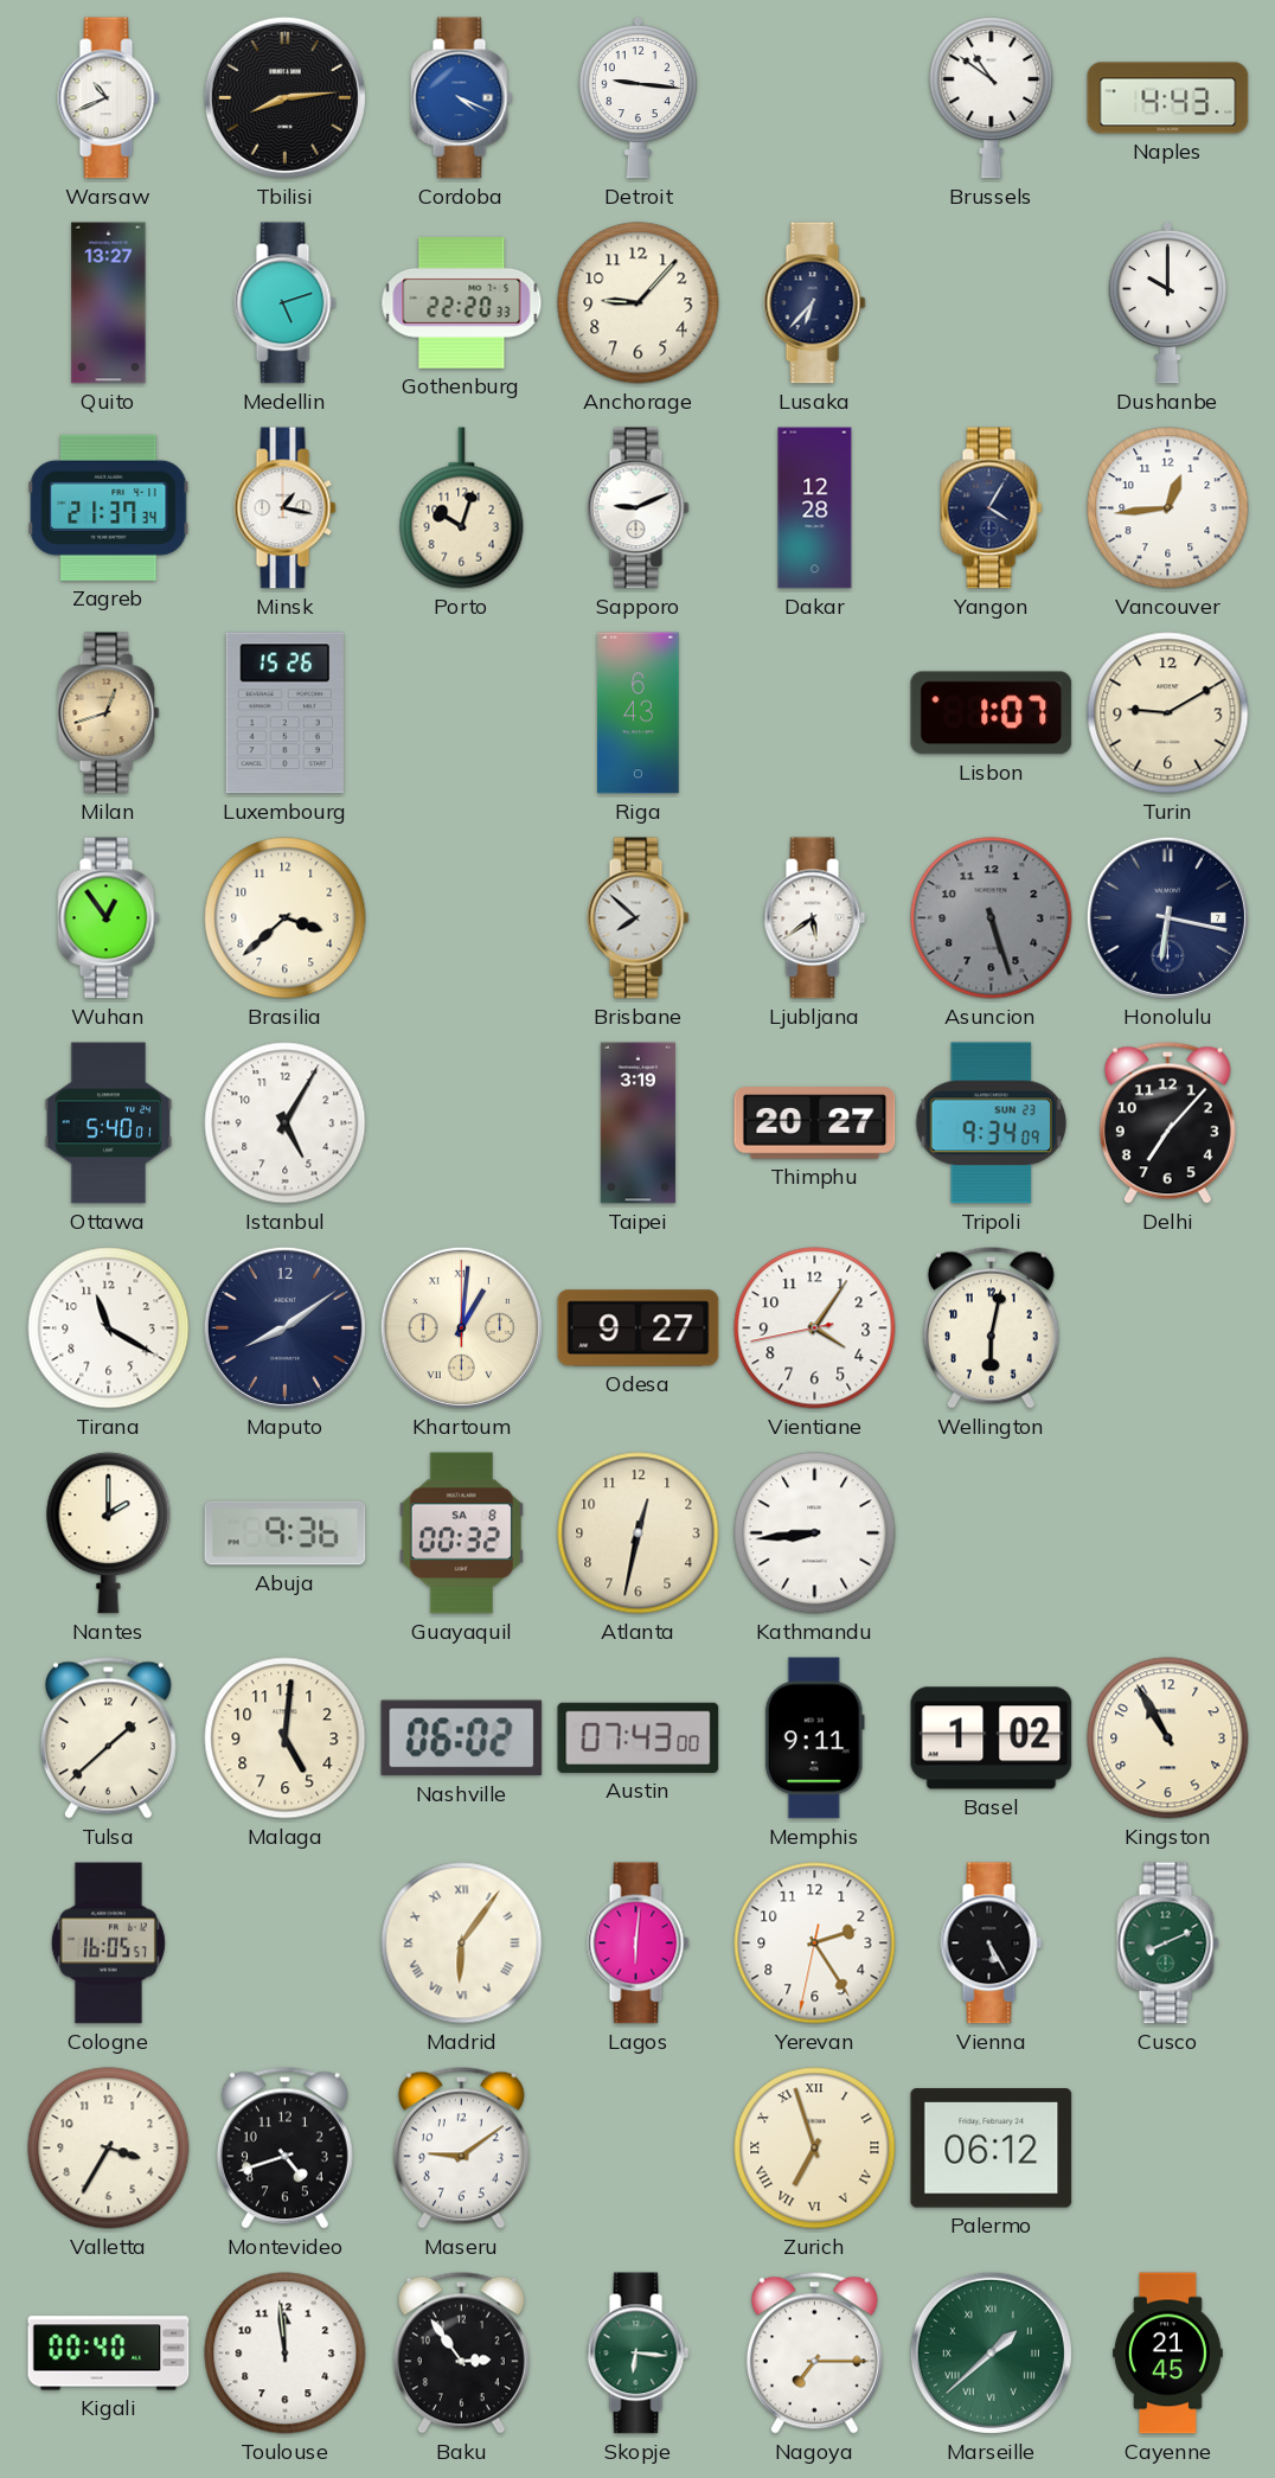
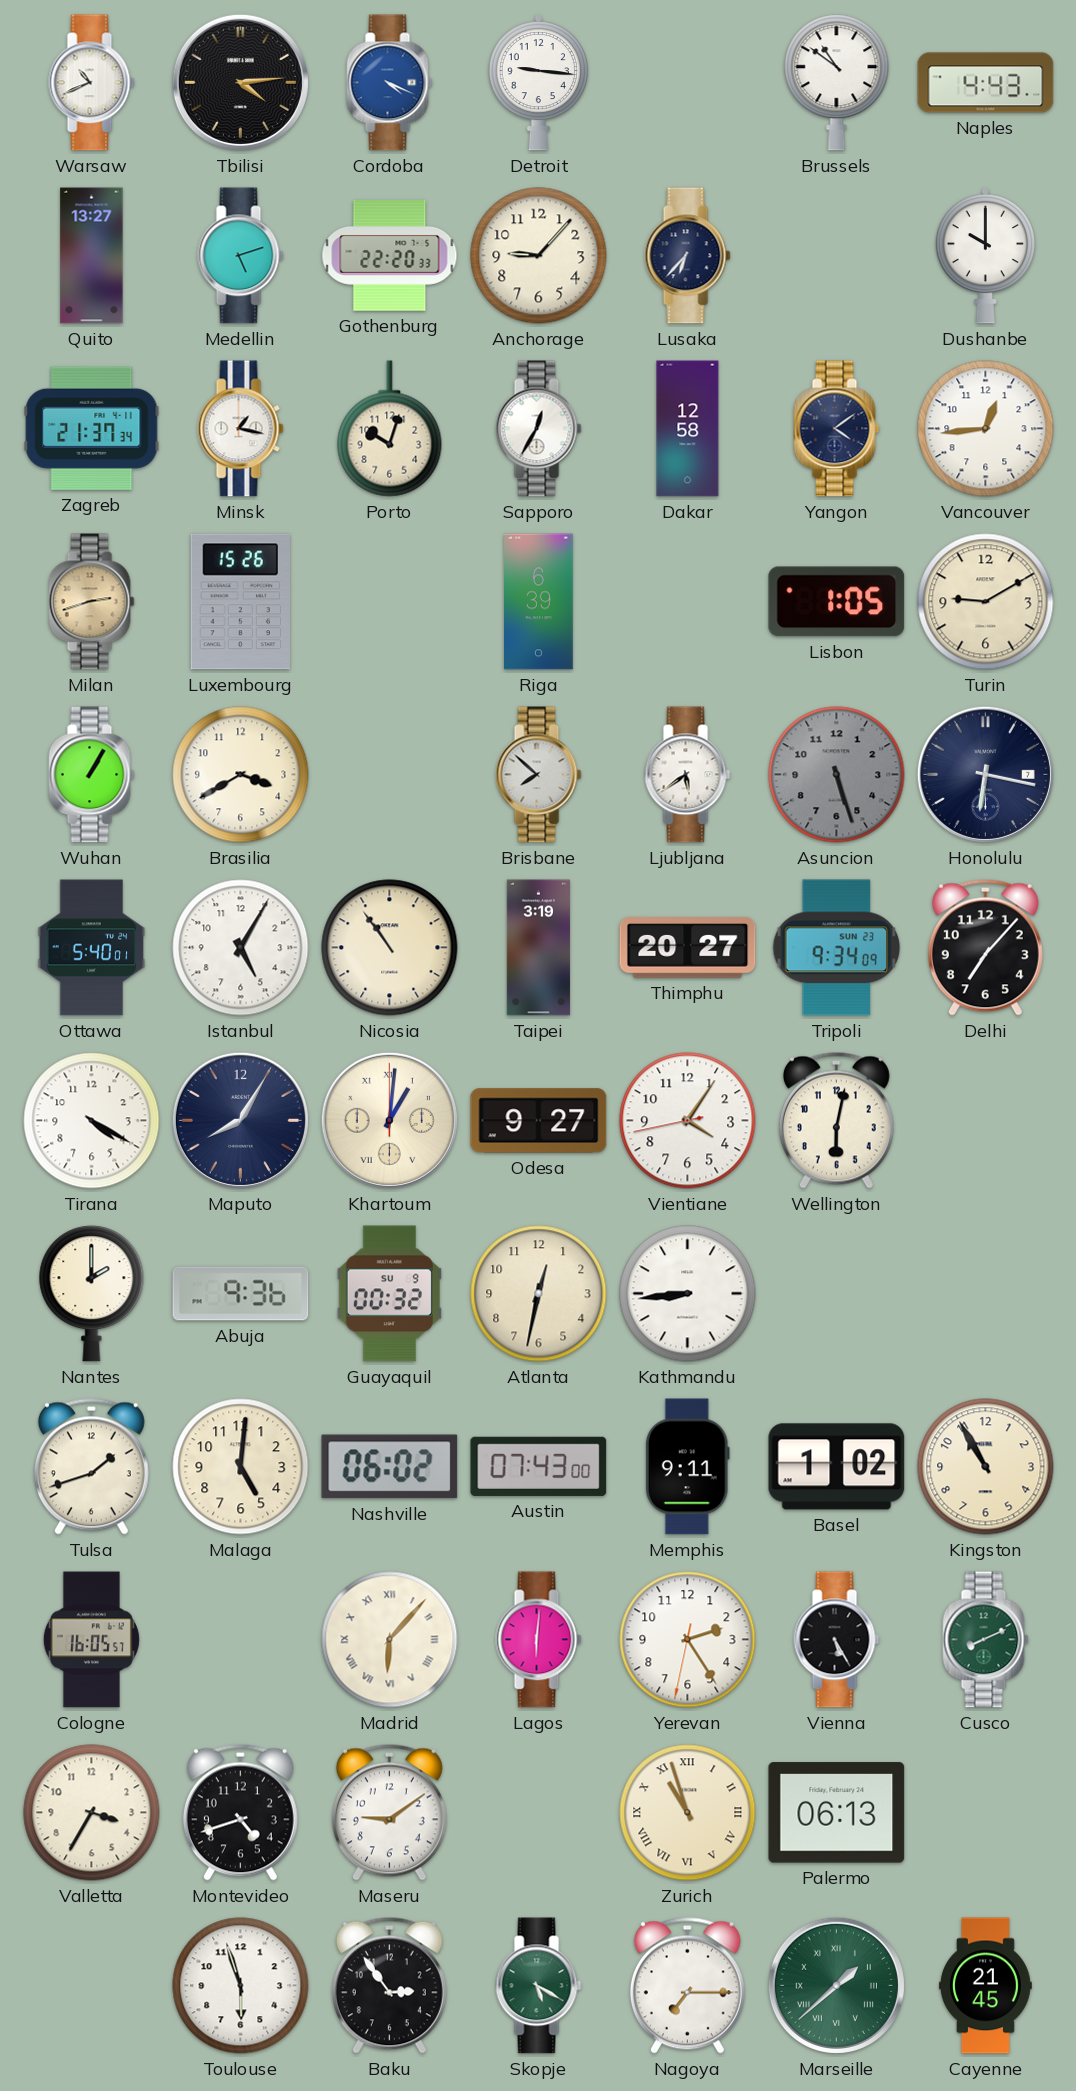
Tbilisi: 8:14 -> 4:14 (240, 82)
Sapporo: 9:11 -> 12:35 (539, 429)
Dakar: 12:28 -> 12:58 (688, 429)
Yangon: 4:05 -> 4:09 (837, 429)
Milan: 12:42 -> 2:42 (92, 602)
Riga: 6:43 -> 6:39 (539, 602)
Lisbon: 1:07 -> 1:05 (837, 602)
Wuhan: 12:54 -> 1:05 (92, 775)
Brasilia: 3:38 -> 3:40 (241, 775)
Nicosia: none -> 10:54 (390, 948)
Tirana: 11:20 -> 4:20 (92, 1121)
Maputo: 8:09 -> 8:05 (240, 1120)
Guayaquil date: SA 8 -> SU 9 (389, 1294)
Tulsa: 1:38 -> 1:42 (91, 1466)
Madrid: 6:06 -> 6:07 (390, 1640)
Zurich: 6:57 -> 10:57 (688, 1813)
Palermo: 06:12 -> 06:13 (837, 1813)
Kigali: 00:40 -> none (109, 2354)
Toulouse: 11:59 -> 5:57 (241, 1986)
Skopje: 6:16 -> 5:20 (539, 1986)
